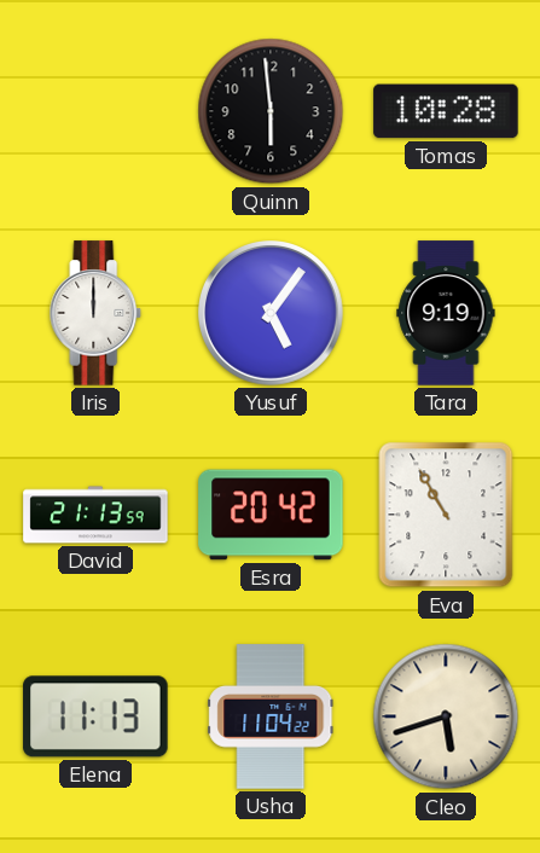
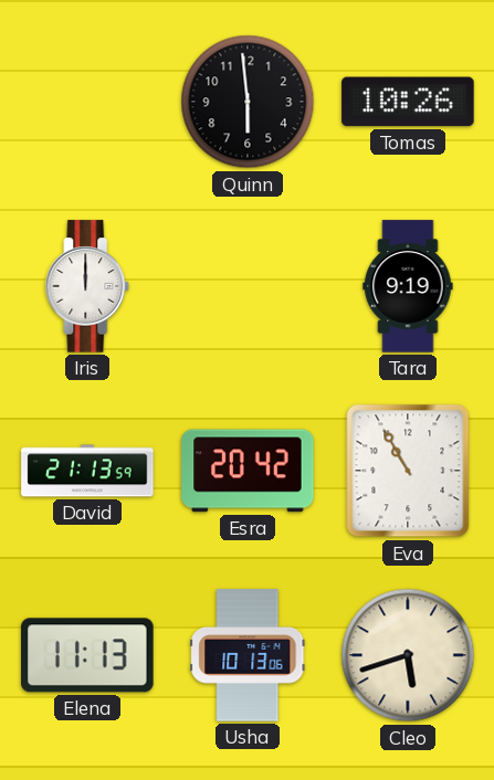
Tomas: 10:28 -> 10:26 (408, 102)
Yusuf: 5:06 -> none (272, 314)
Usha: 11:04 -> 10:13 (248, 655)
